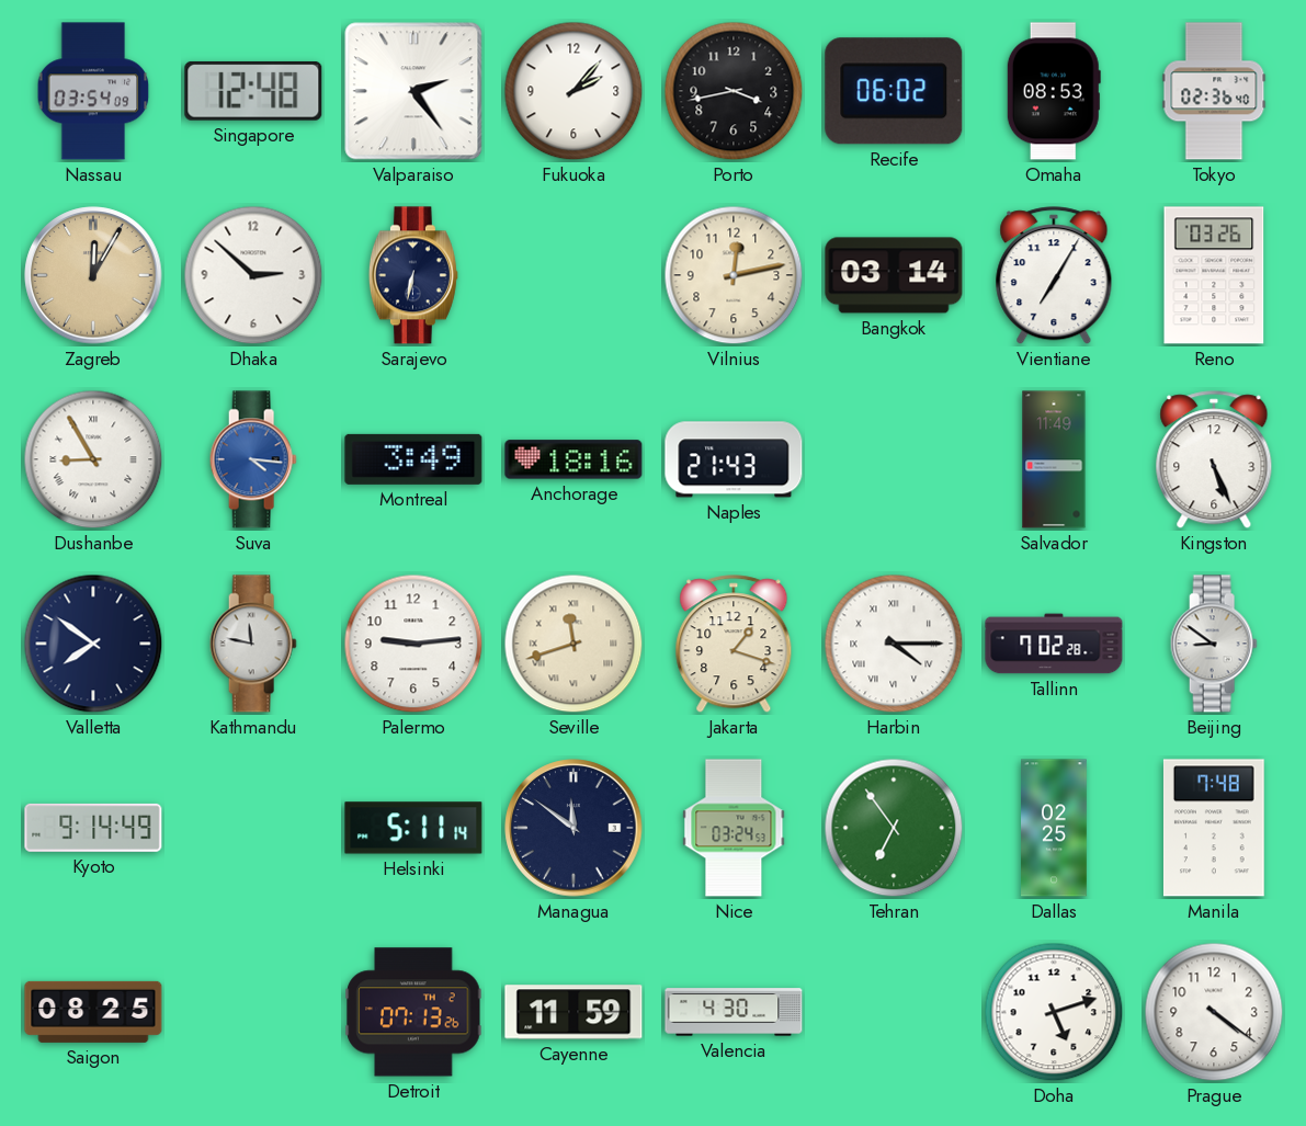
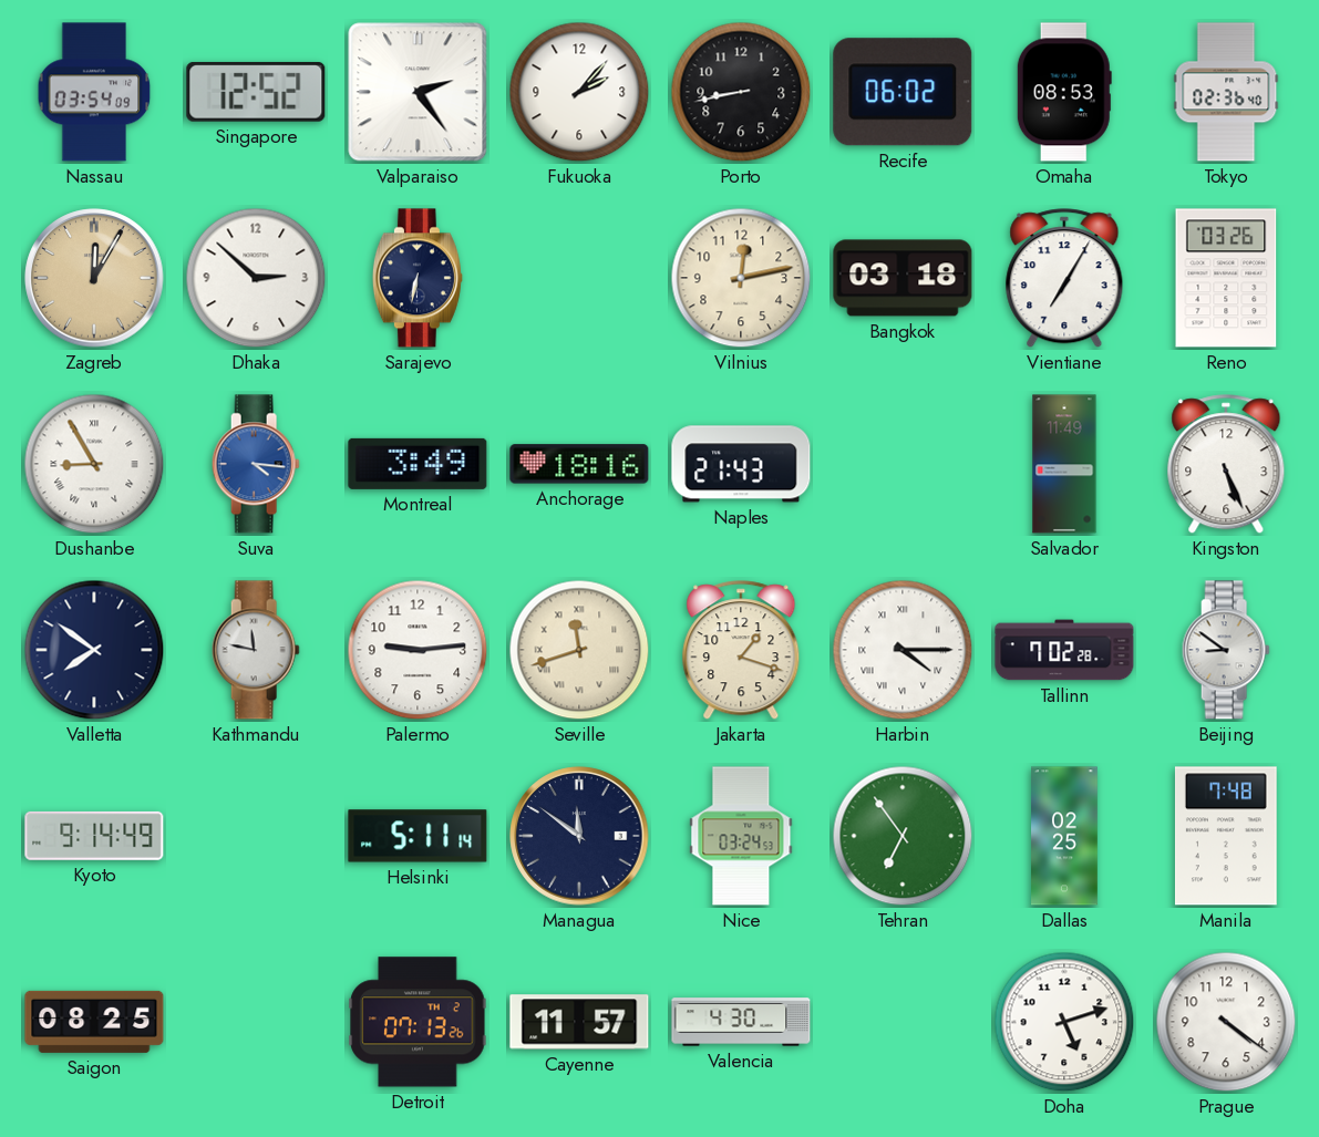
Singapore: 12:48 -> 12:52 (256, 92)
Porto: 3:43 -> 8:43 (741, 92)
Bangkok: 03:14 -> 03:18 (903, 278)
Cayenne: 11:59 -> 11:57 (579, 1022)
